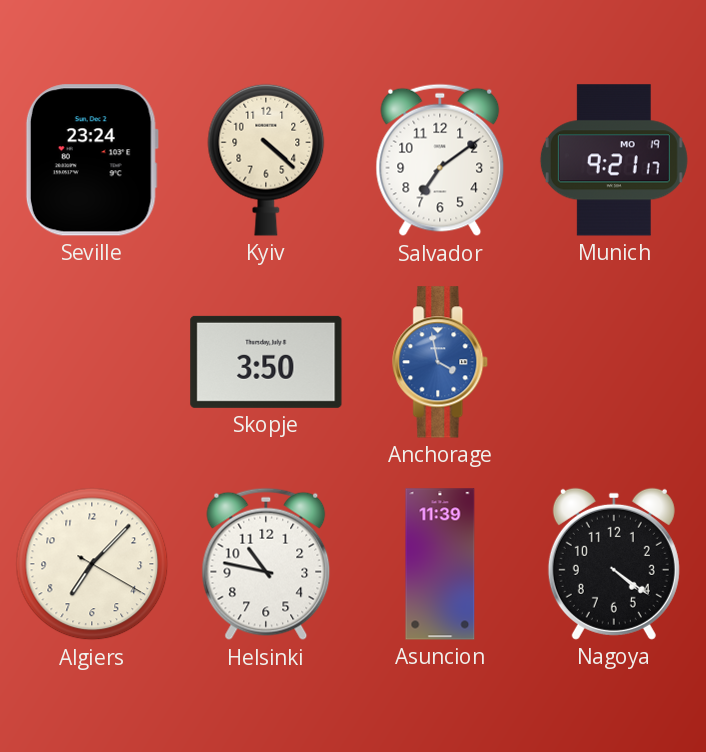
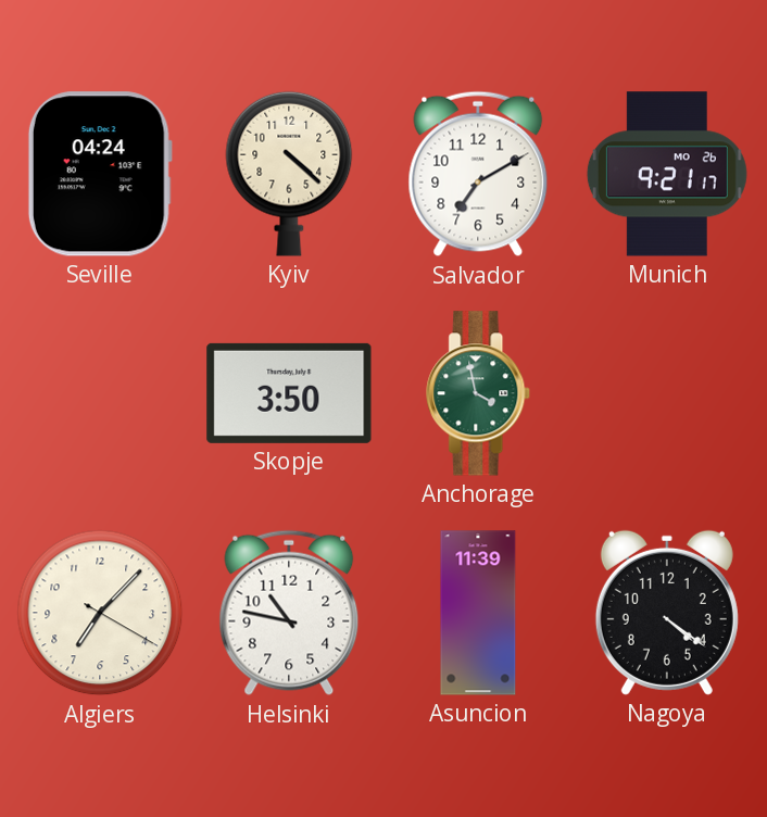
Seville: 23:24 -> 04:24 (100, 174)
Salvador: 7:09 -> 7:10 (478, 174)
Munich date: MO 19 -> MO 26 (667, 174)
Anchorage dial: blue -> green (479, 393)
